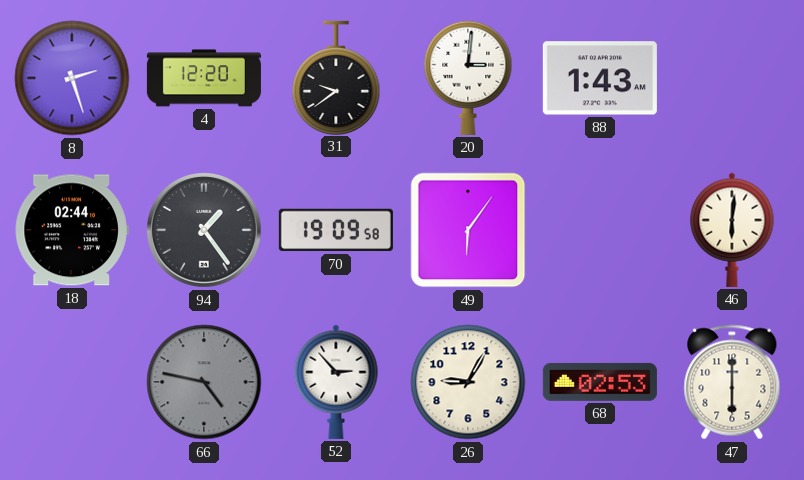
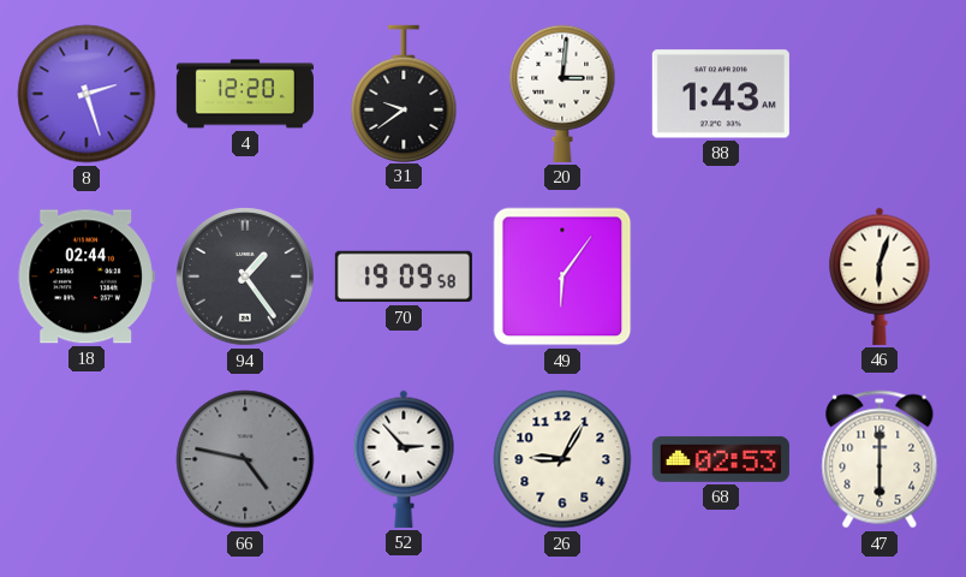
46: 6:01 -> 6:03 (879, 276)
